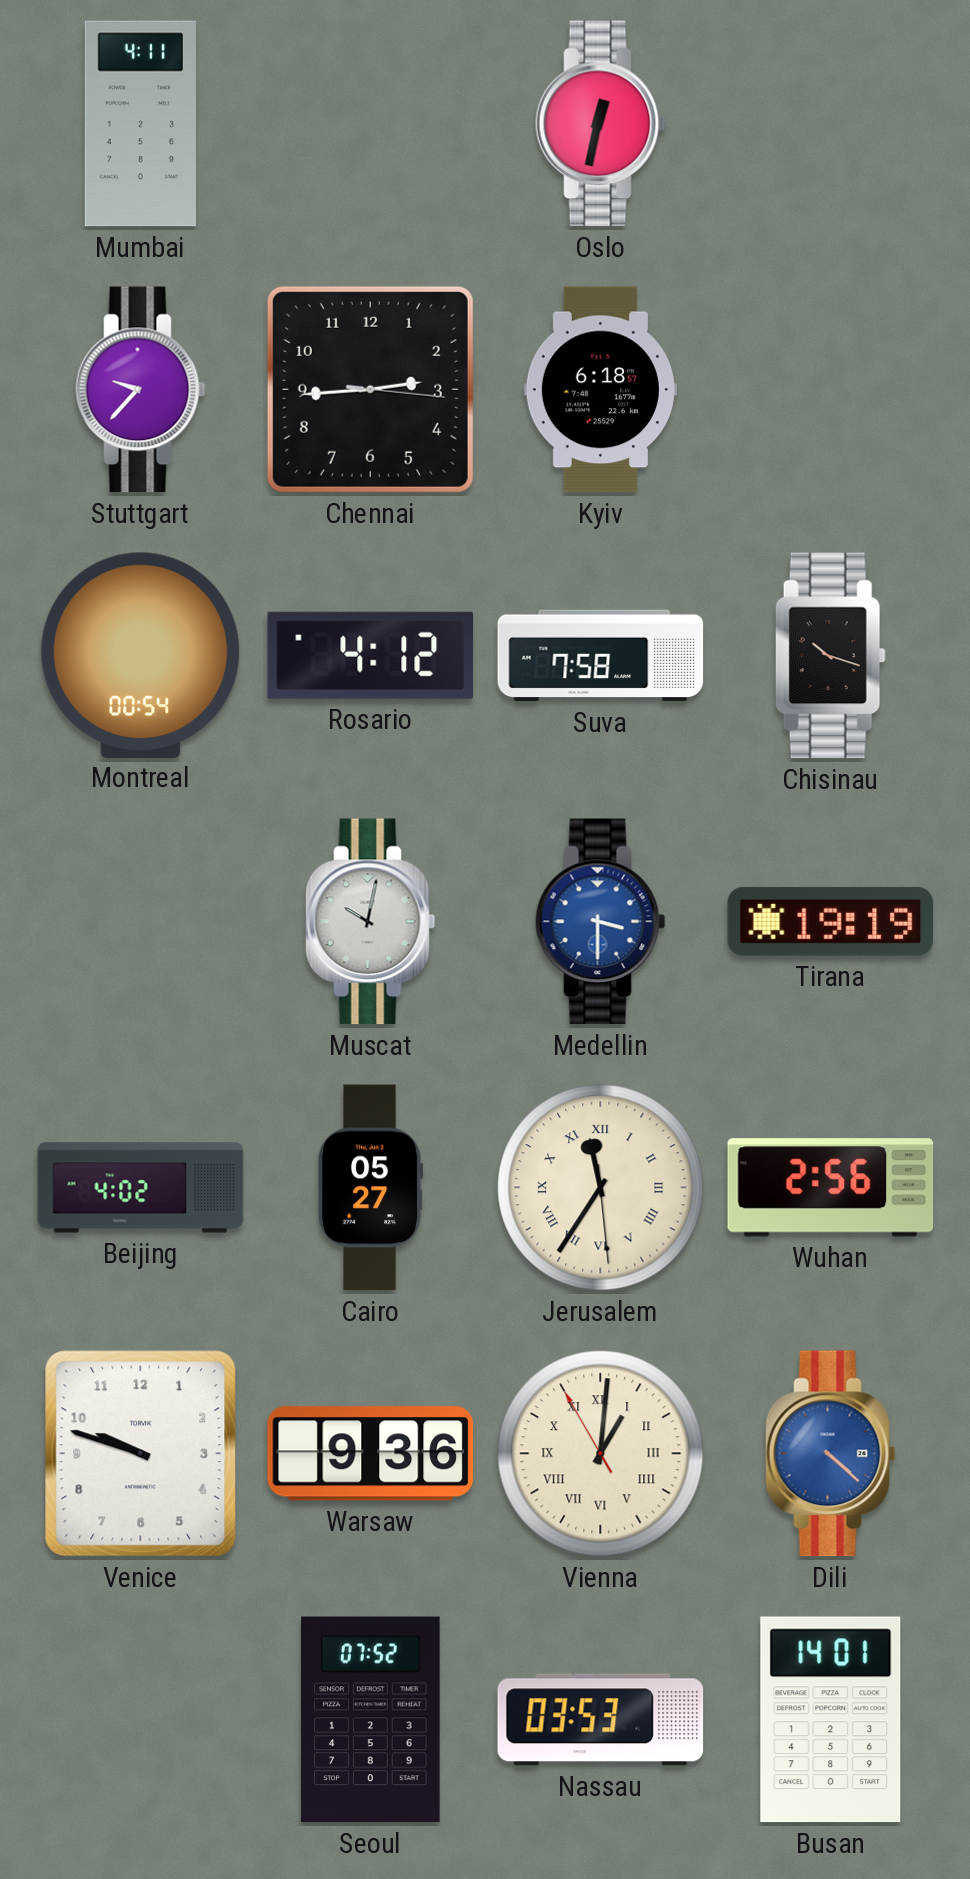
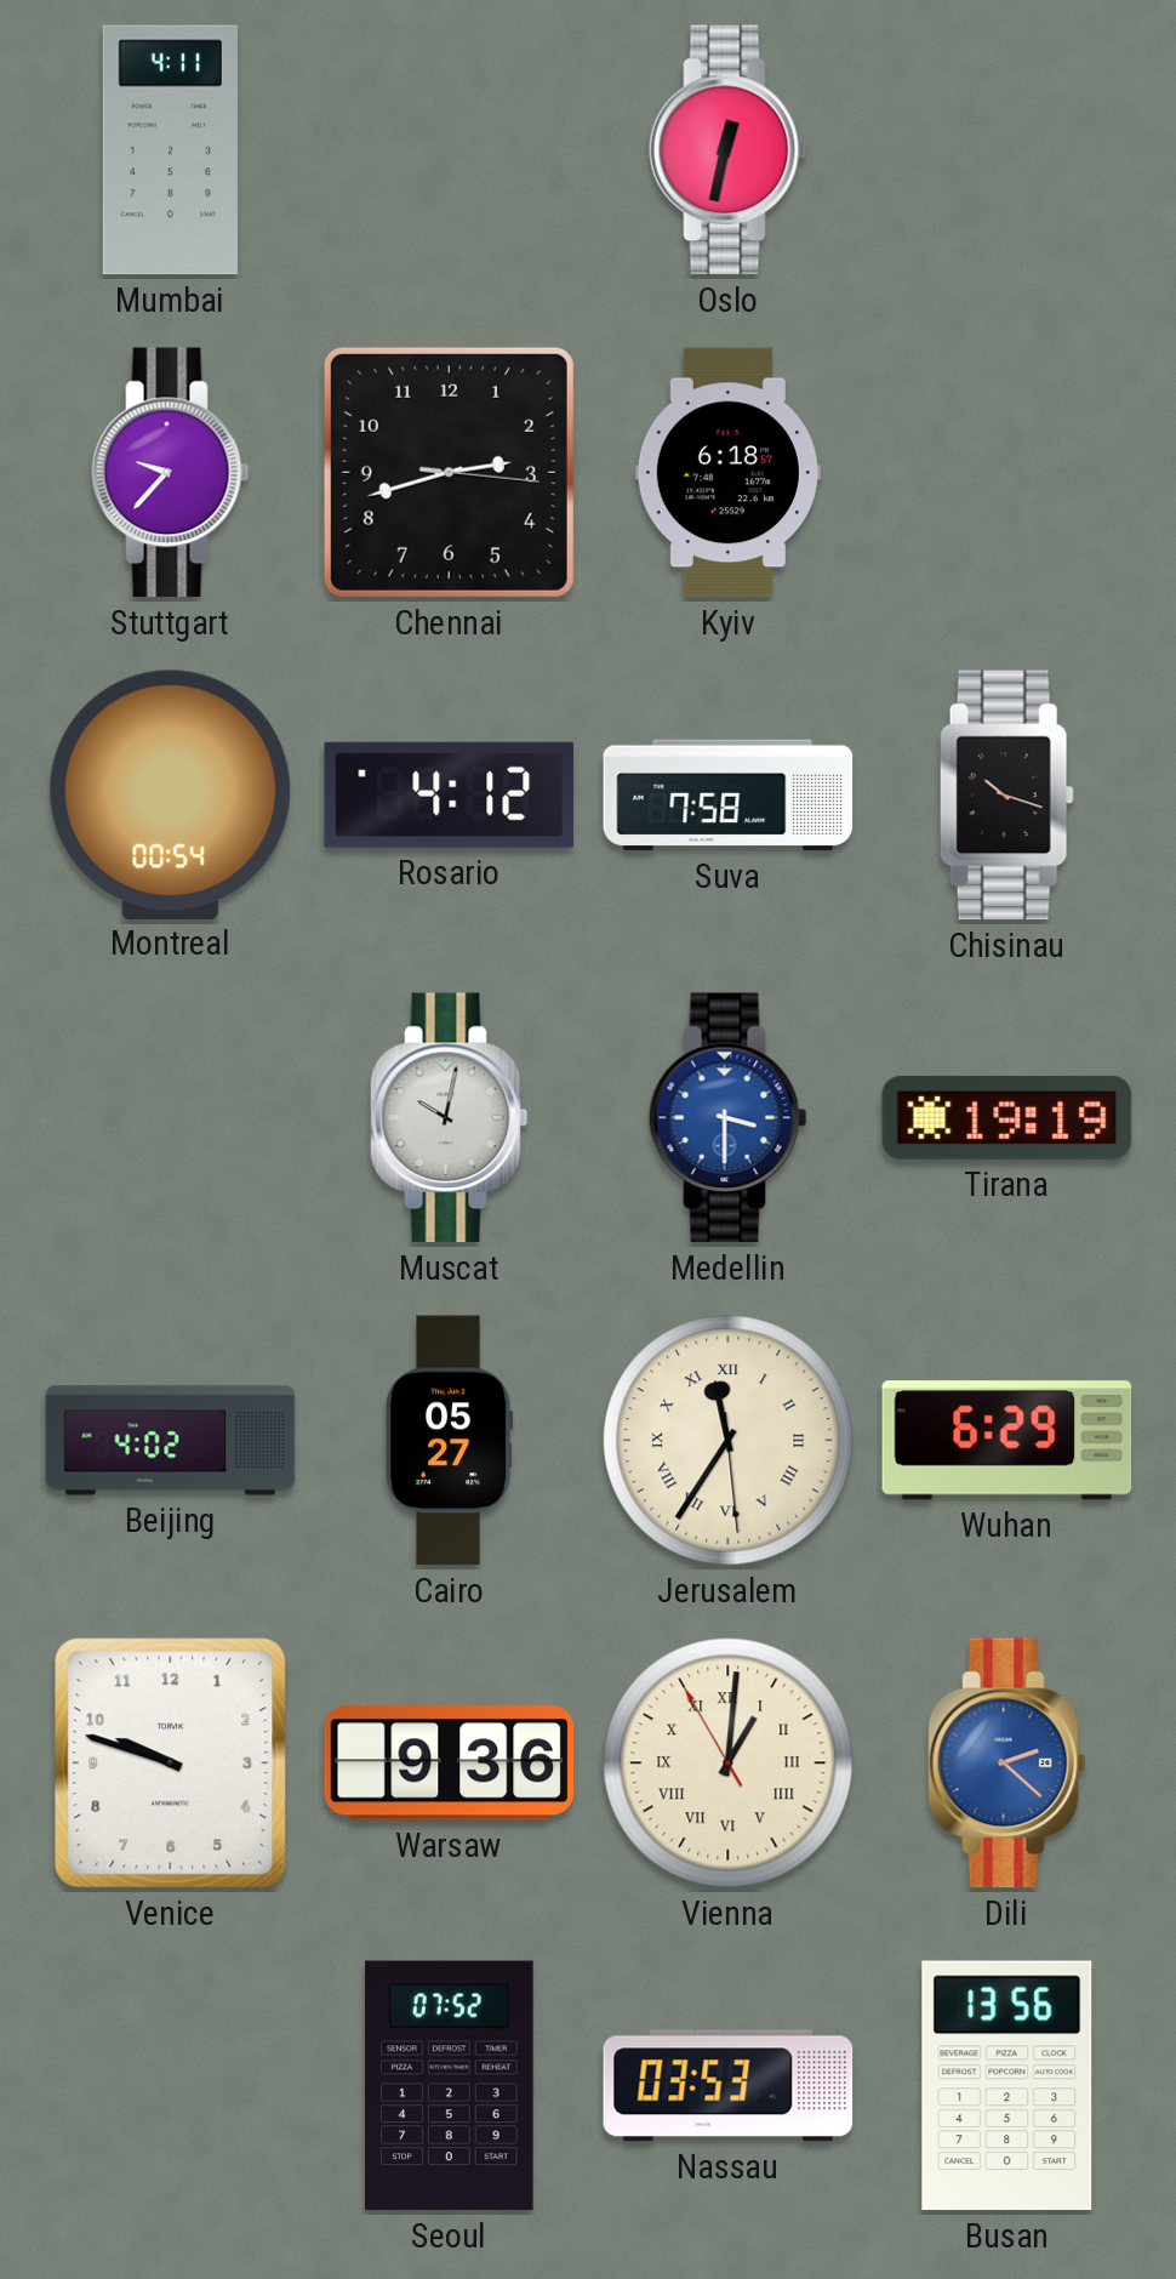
Chennai: 2:44 -> 2:42 (449, 472)
Wuhan: 2:56 -> 6:29 (1007, 1441)
Dili: 4:22 -> 2:22 (1007, 1764)
Busan: 14:01 -> 13:56 (1007, 2086)
